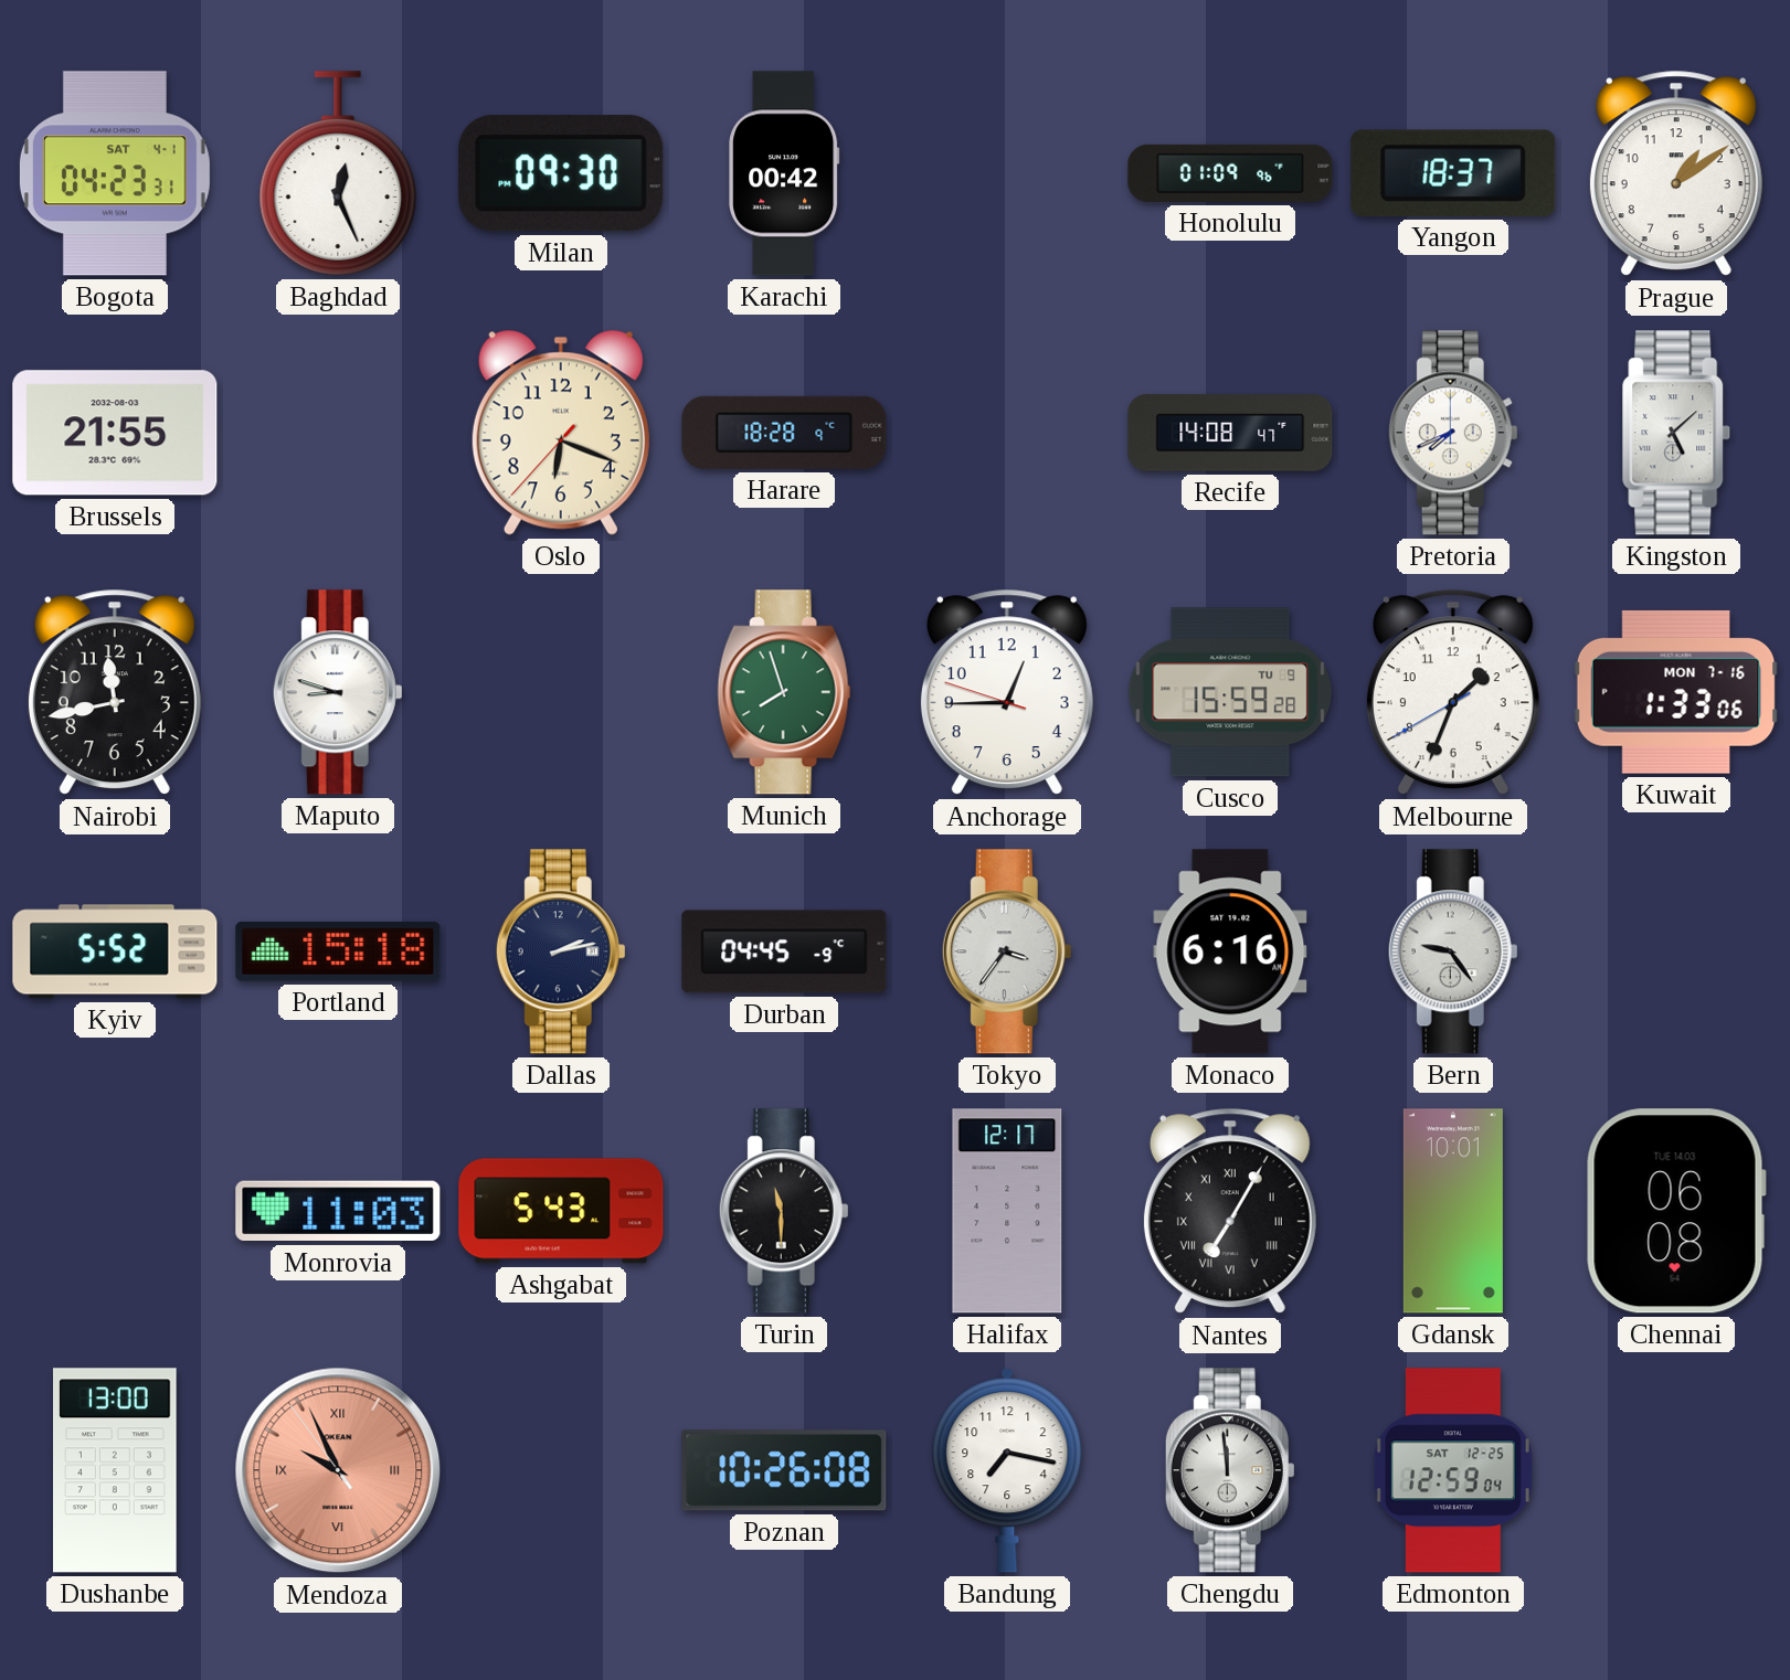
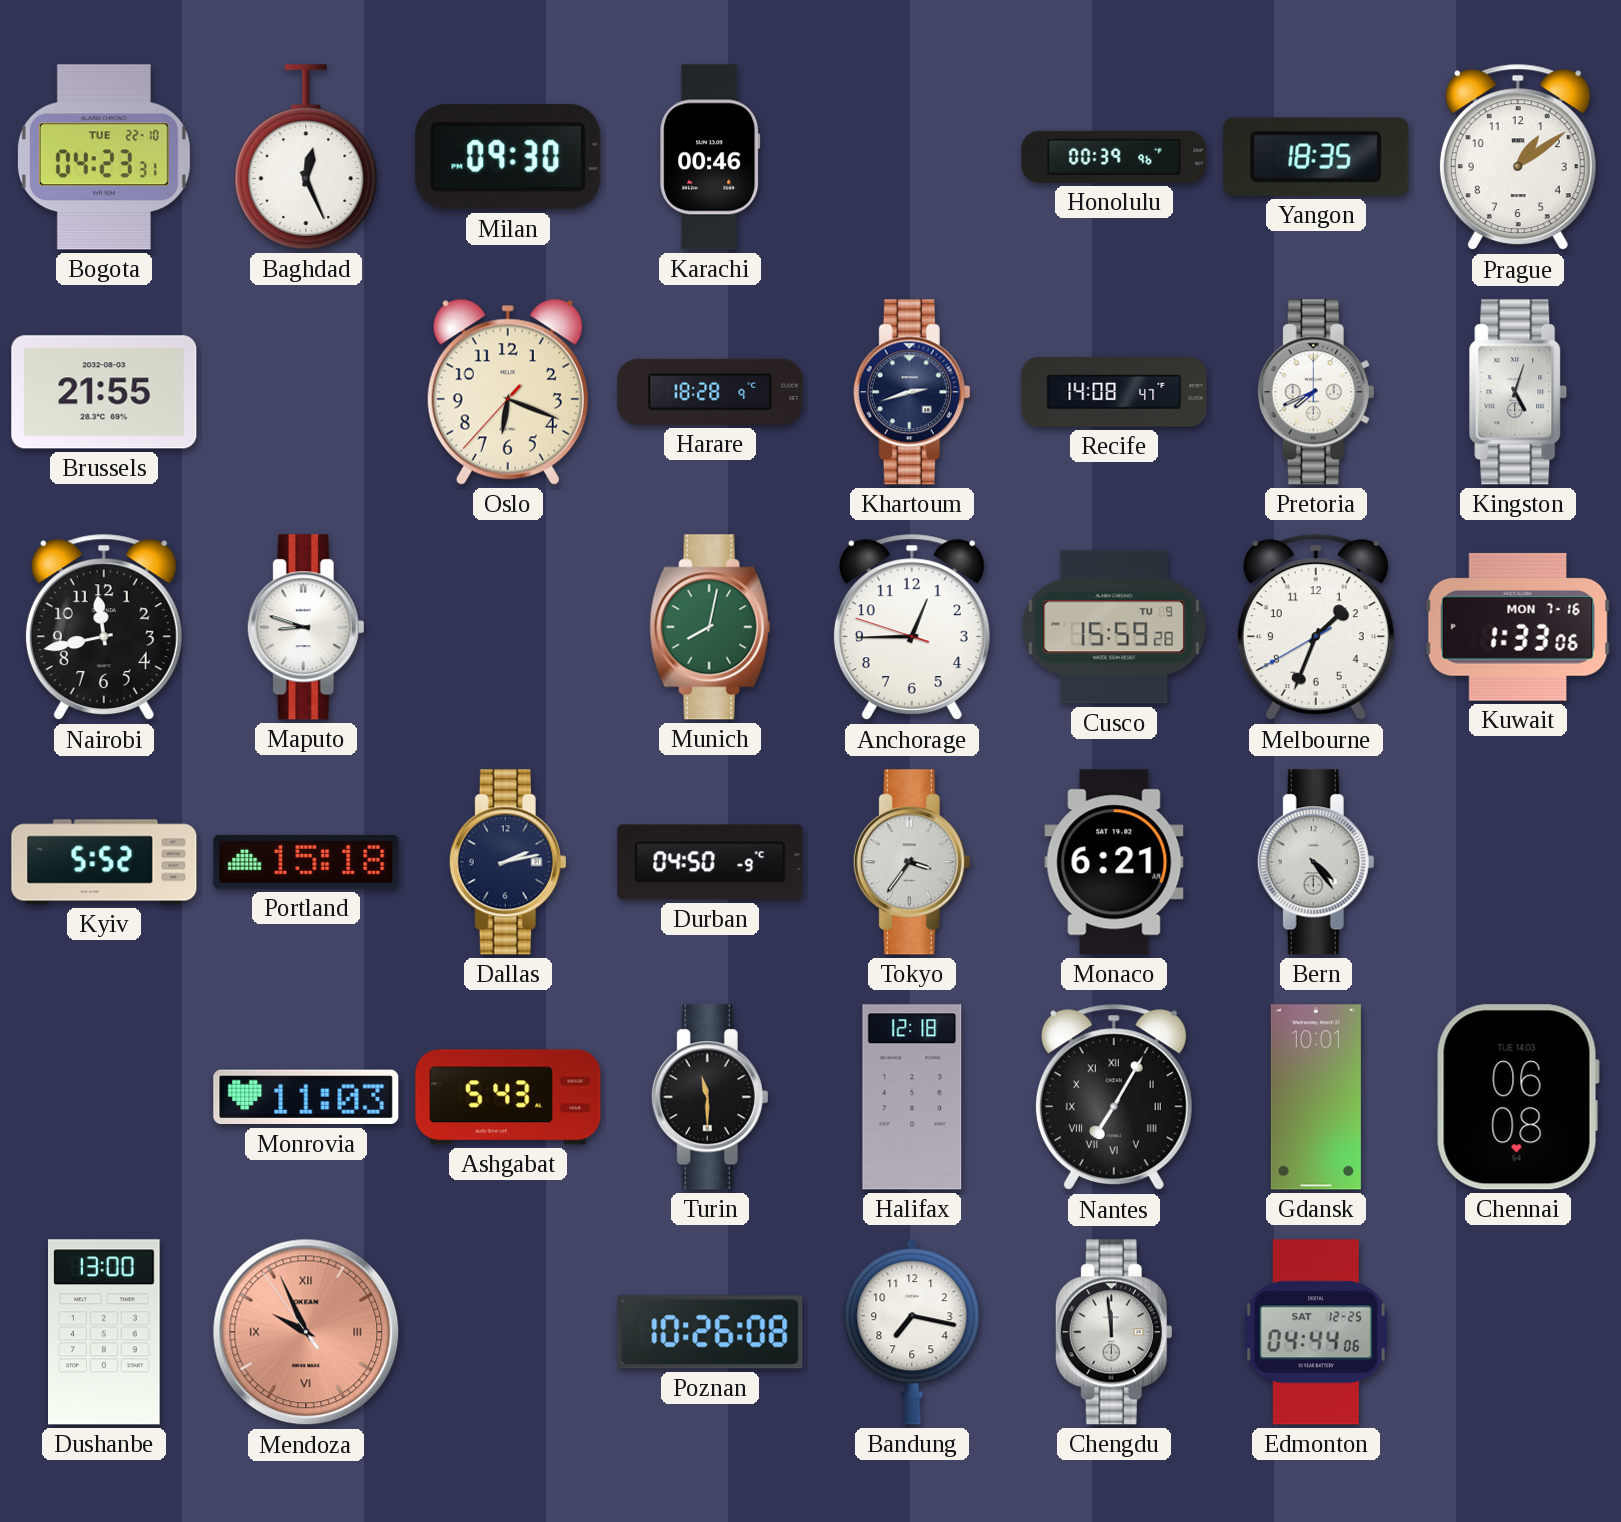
Bogota date: SAT 4-1 -> TUE 22-10 (104, 157)
Karachi: 00:42 -> 00:46 (710, 157)
Honolulu: 01:09 -> 00:39 (1114, 157)
Yangon: 18:37 -> 18:35 (1316, 157)
Khartoum: none -> 2:42 (912, 392)
Kingston: 5:08 -> 5:03 (1518, 392)
Munich: 7:57 -> 8:02 (710, 627)
Durban: 04:45 -> 04:50 (710, 862)
Monaco: 6:16 -> 6:21 (1114, 862)
Bern: 9:24 -> 4:24 (1316, 862)
Halifax: 12:17 -> 12:18 (912, 1097)
Edmonton: 12:59 -> 04:44 (1316, 1332)
